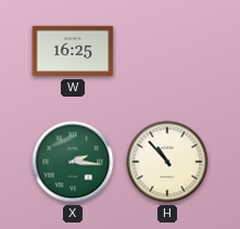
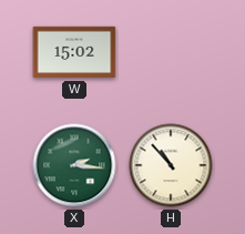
W: 16:25 -> 15:02 (74, 52)
